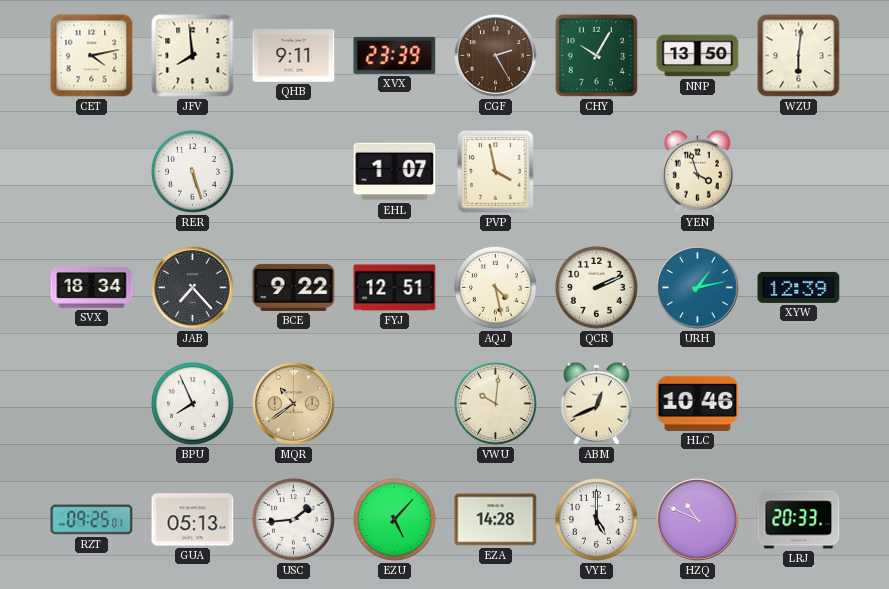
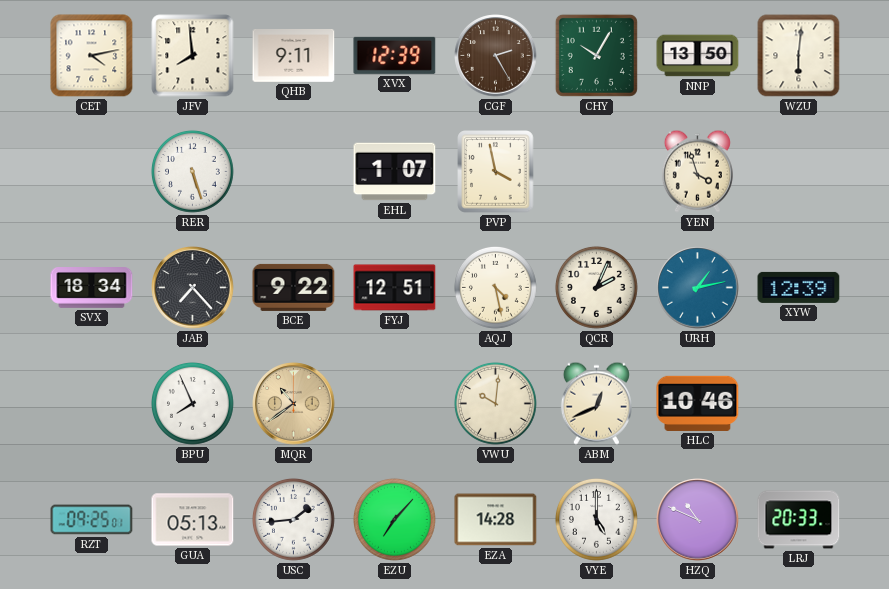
XVX: 23:39 -> 12:39 (395, 55)
QCR: 2:11 -> 2:04 (596, 287)
EZU: 5:07 -> 7:07 (394, 519)
